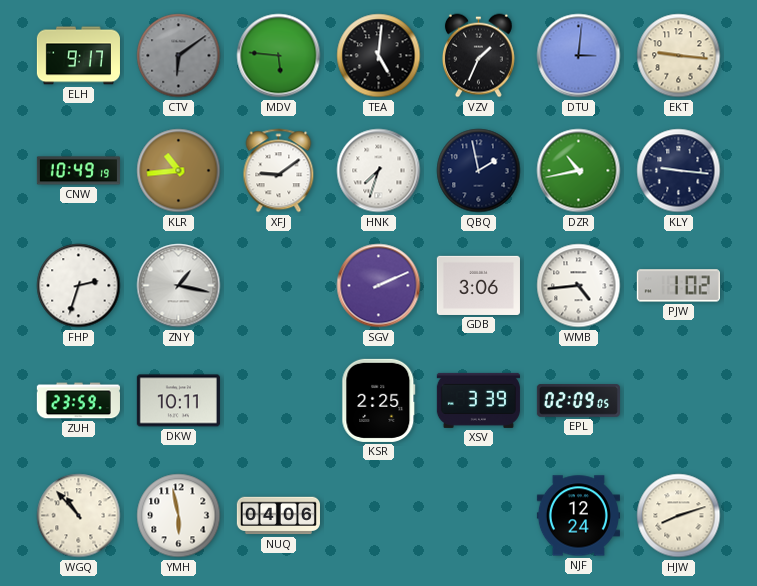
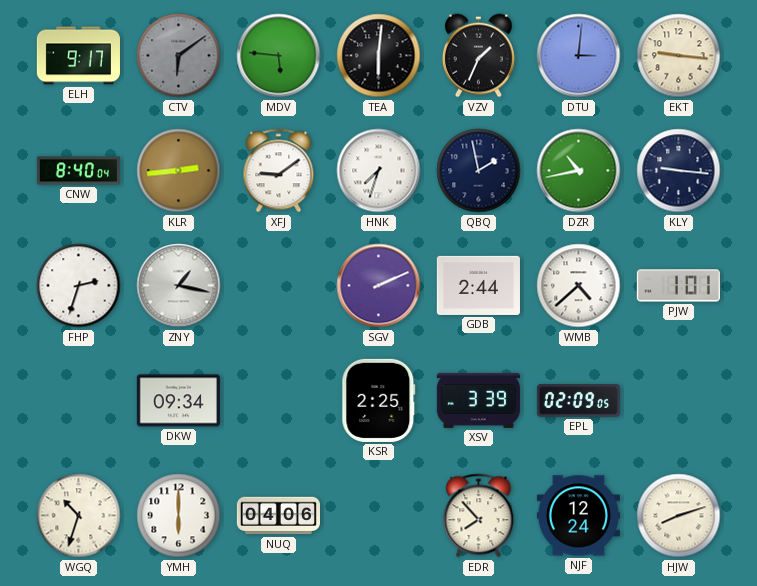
TEA: 5:01 -> 6:01 (379, 56)
CNW: 10:49 -> 8:40 (78, 171)
KLR: 10:44 -> 2:44 (179, 171)
GDB: 3:06 -> 2:44 (478, 285)
WMB: 4:44 -> 4:38 (579, 286)
PJW: 1:02 -> 1:01 (678, 286)
ZUH: 23:59 -> none (78, 401)
DKW: 10:11 -> 09:34 (178, 401)
WGQ: 10:53 -> 10:33 (79, 516)
YMH: 5:58 -> 6:00 (179, 516)
EDR: none -> 7:53 (479, 516)
